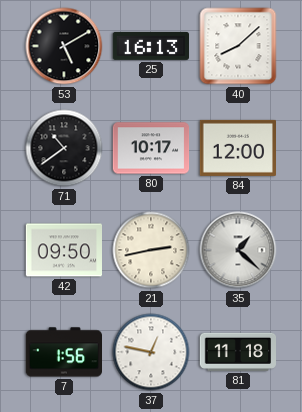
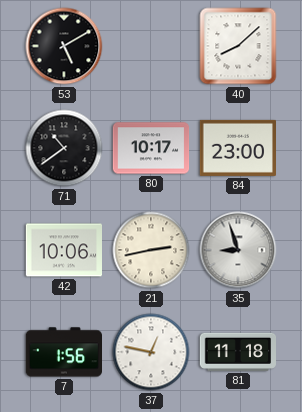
25: 16:13 -> none (151, 46)
84: 12:00 -> 23:00 (237, 148)
42: 09:50 -> 10:06 (63, 250)
35: 1:22 -> 8:57 (238, 250)
